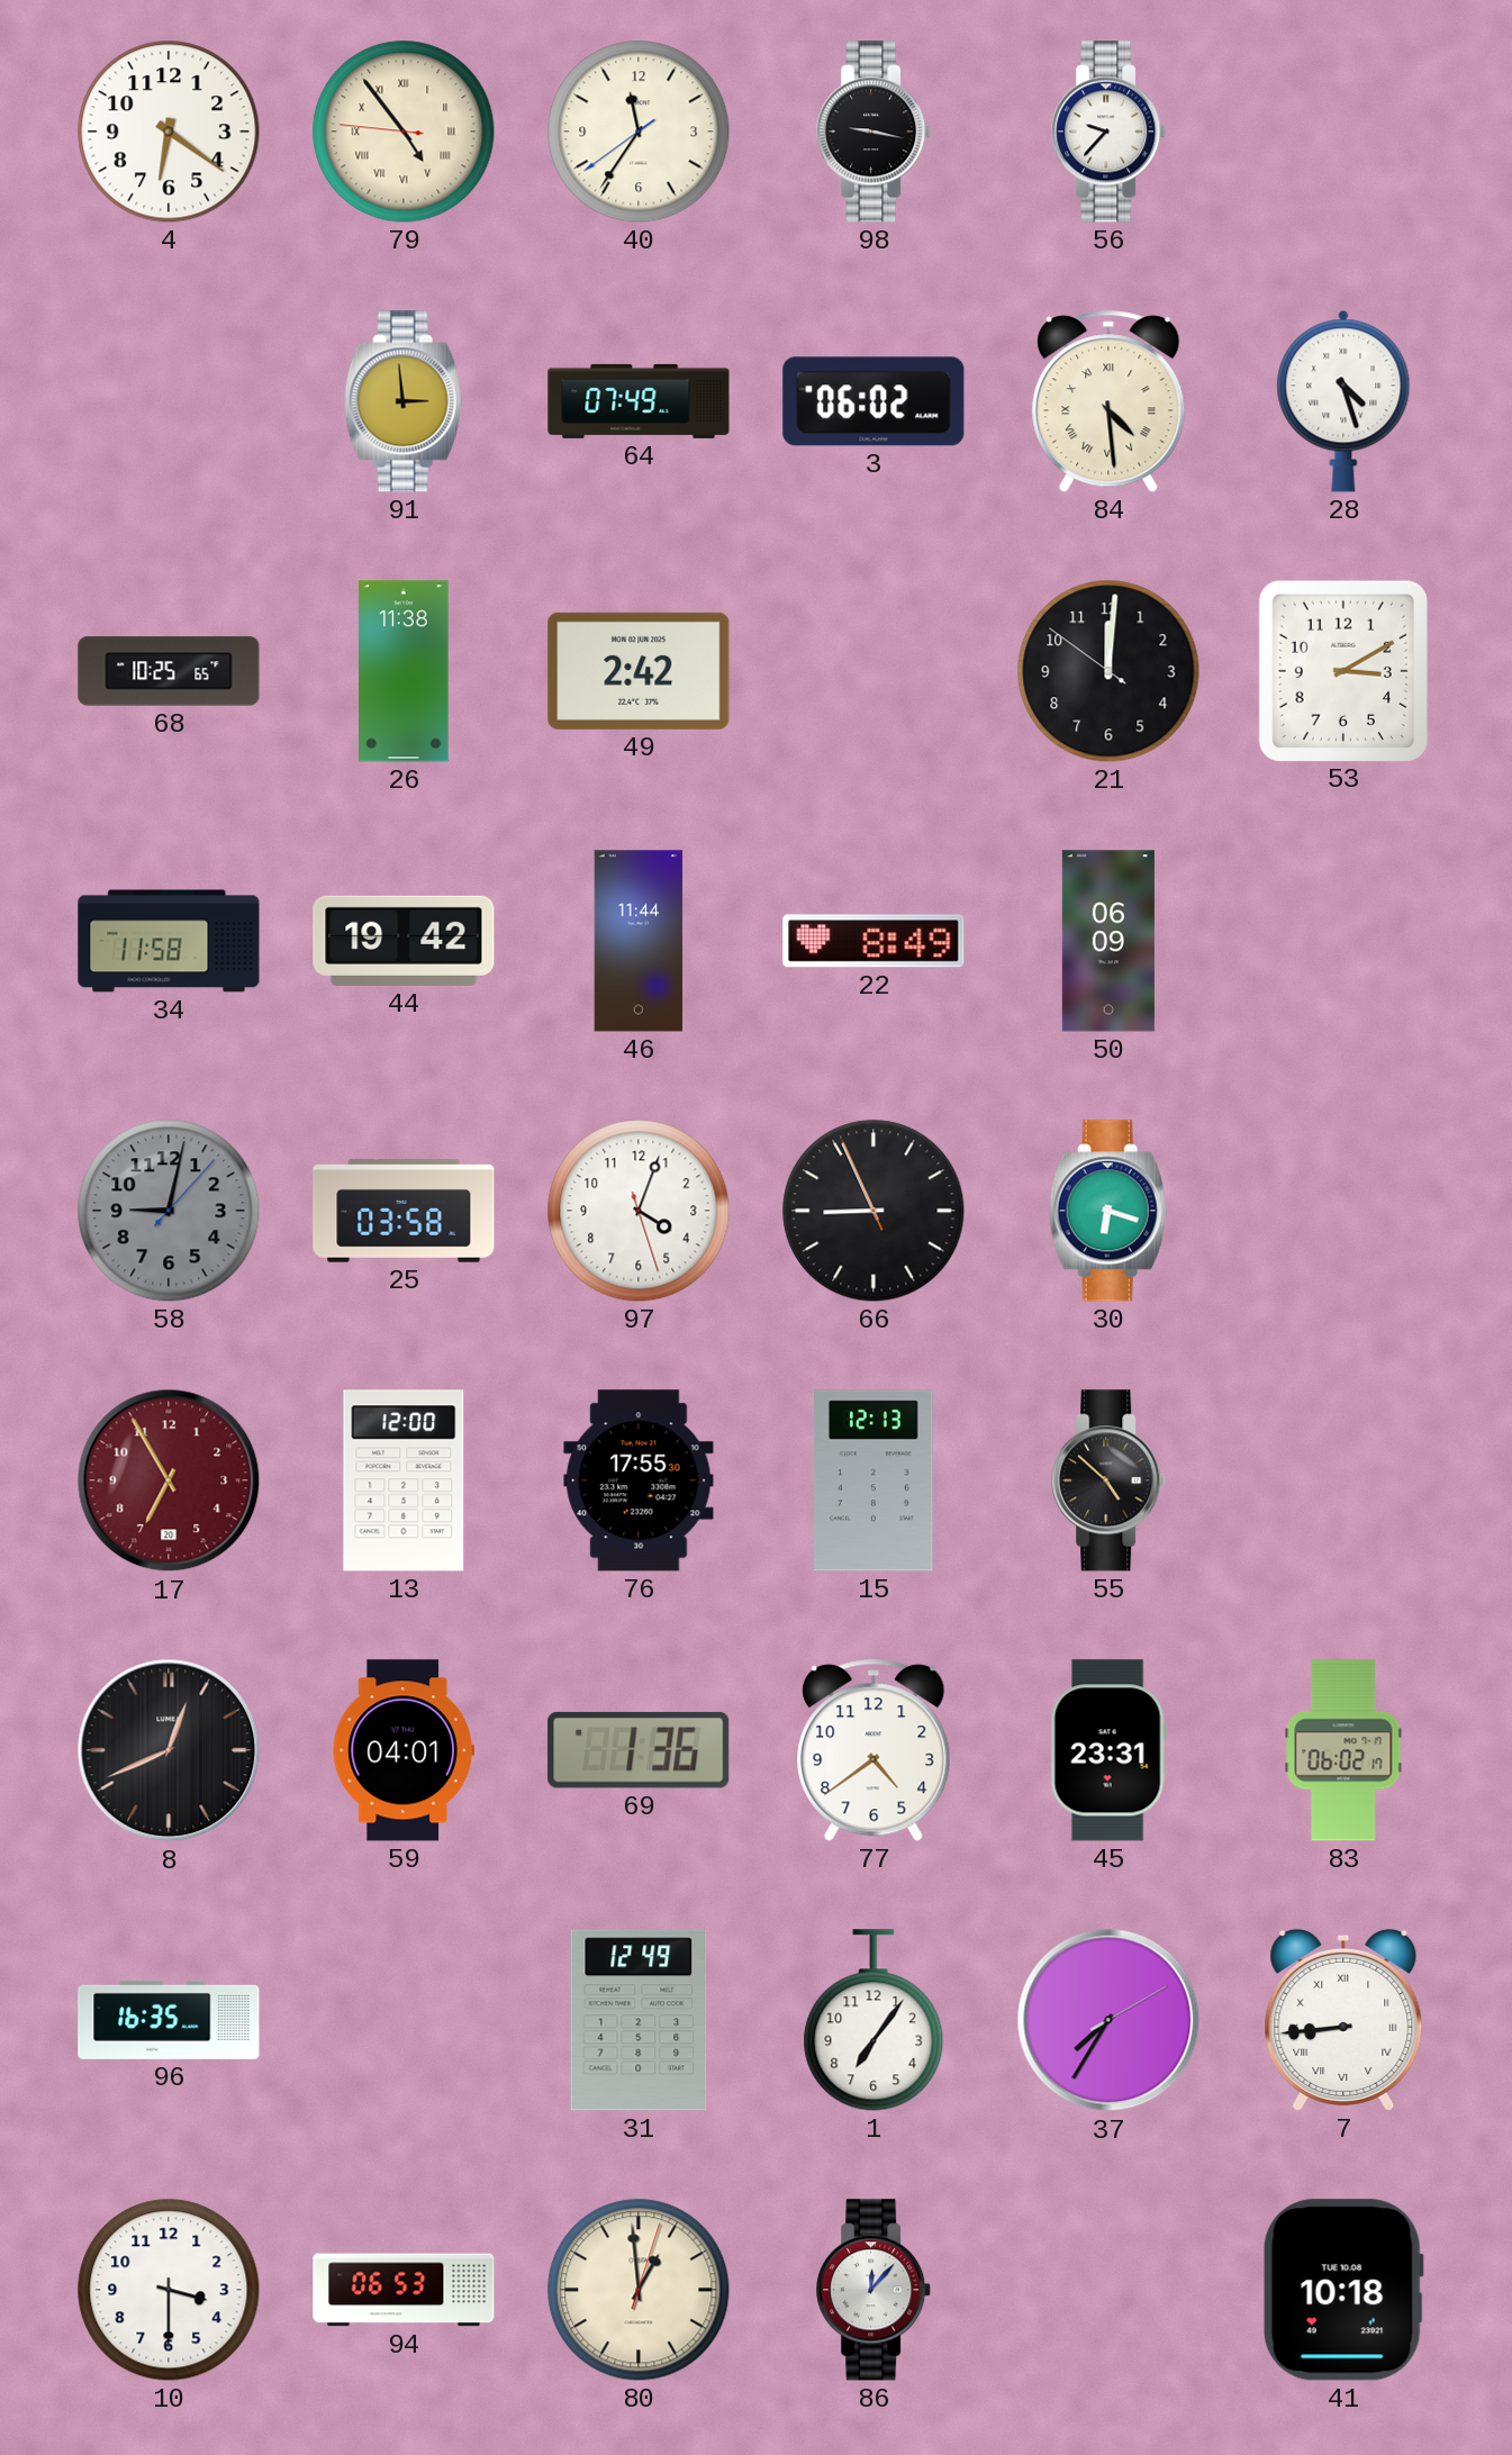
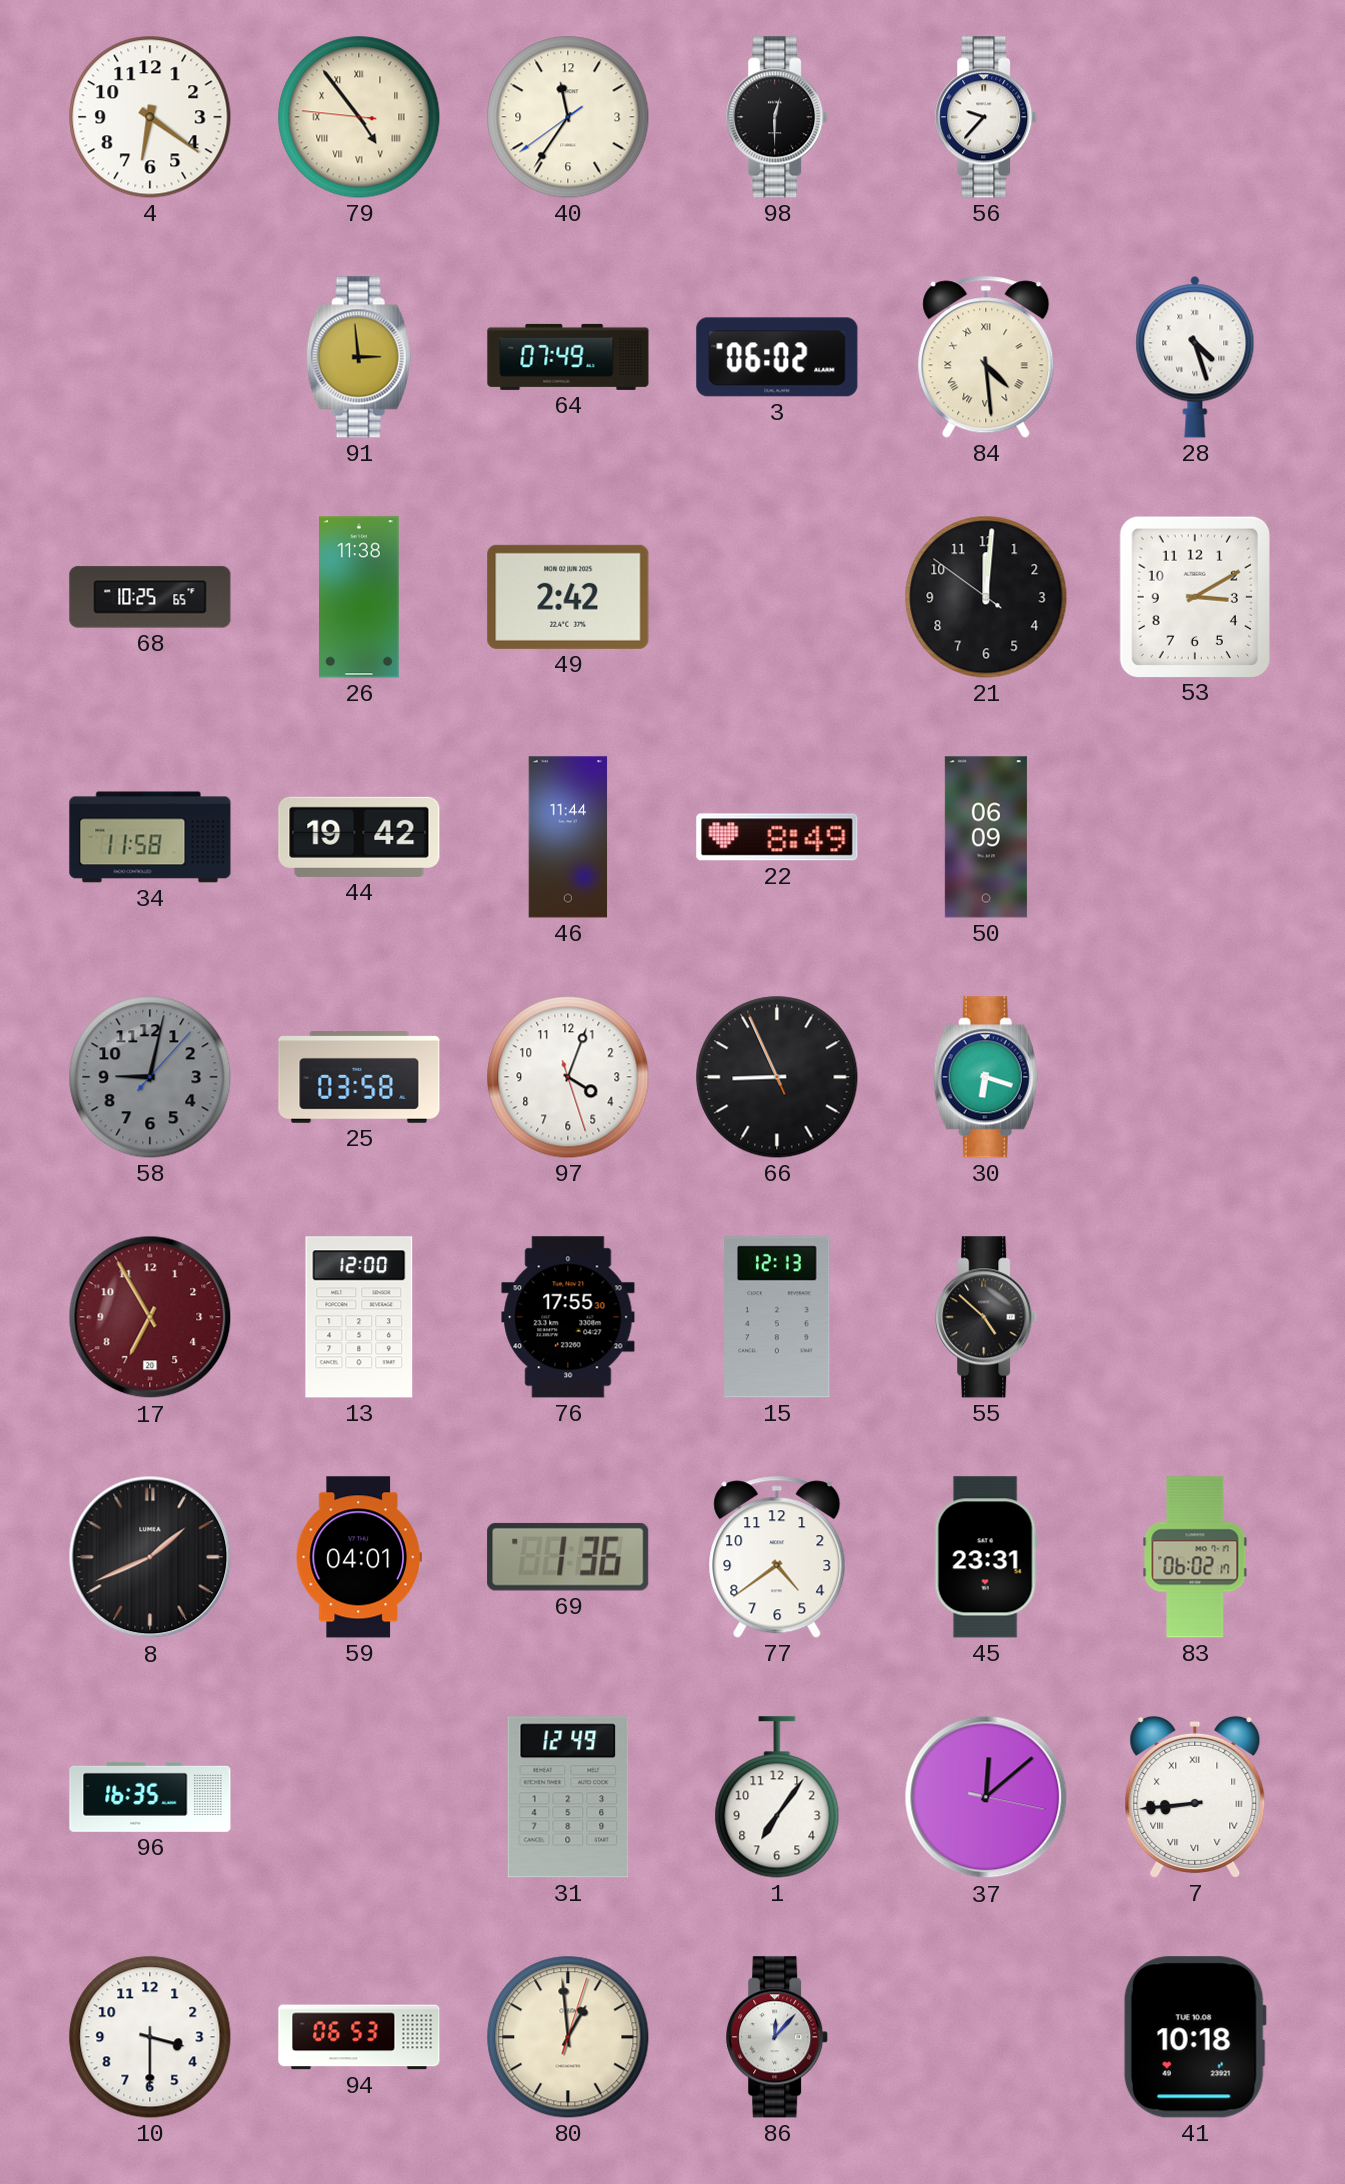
98: 9:17 -> 12:30 (778, 117)
8: 12:41 -> 1:41 (150, 1557)
37: 7:35 -> 12:08 (986, 1797)
